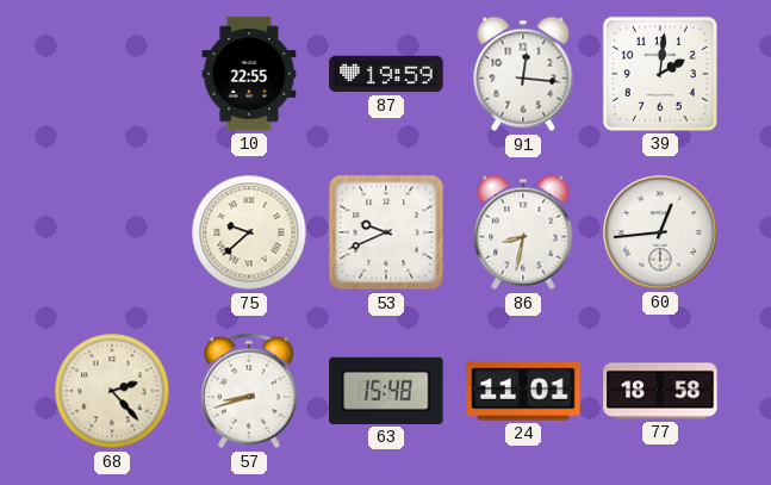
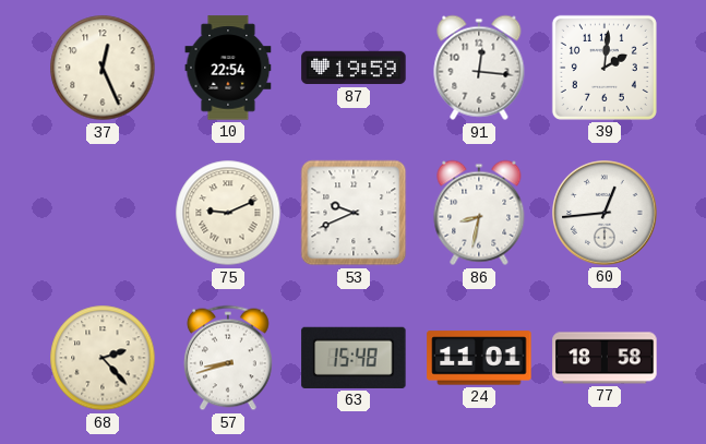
37: none -> 12:26 (103, 68)
10: 22:55 -> 22:54 (228, 68)
75: 9:38 -> 9:11 (228, 213)
